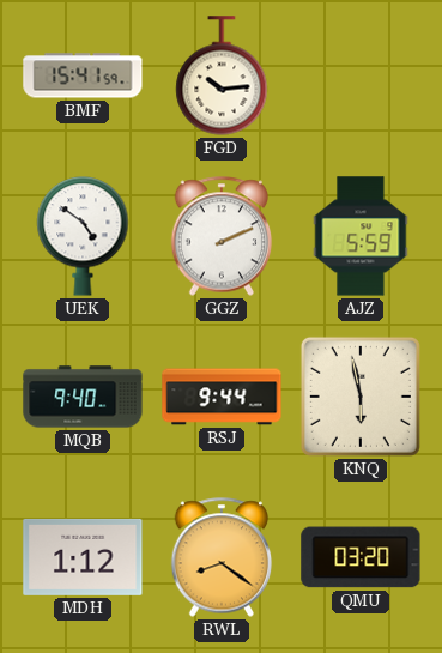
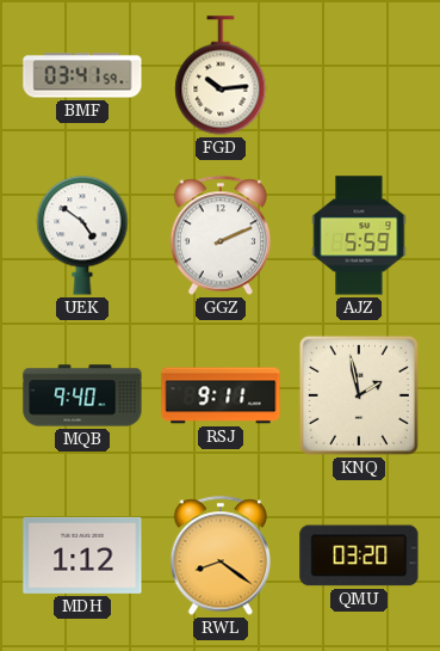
BMF: 15:41 -> 03:41 (82, 75)
RSJ: 9:44 -> 9:11 (221, 395)
KNQ: 5:58 -> 1:58 (359, 395)
